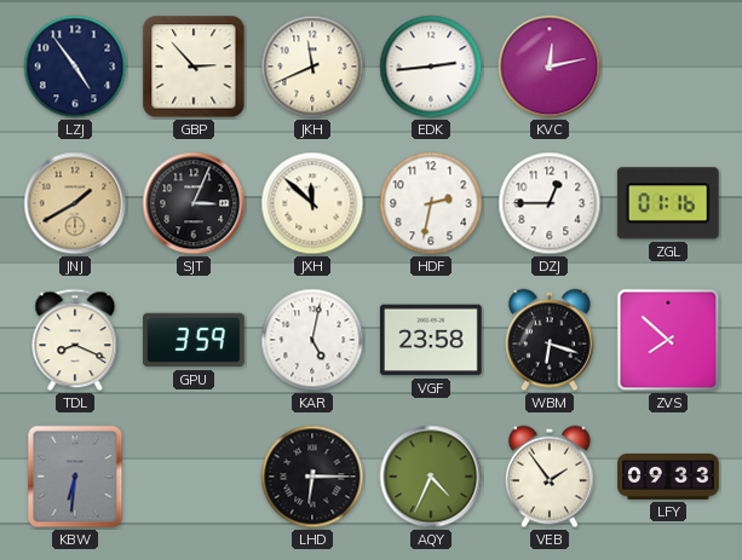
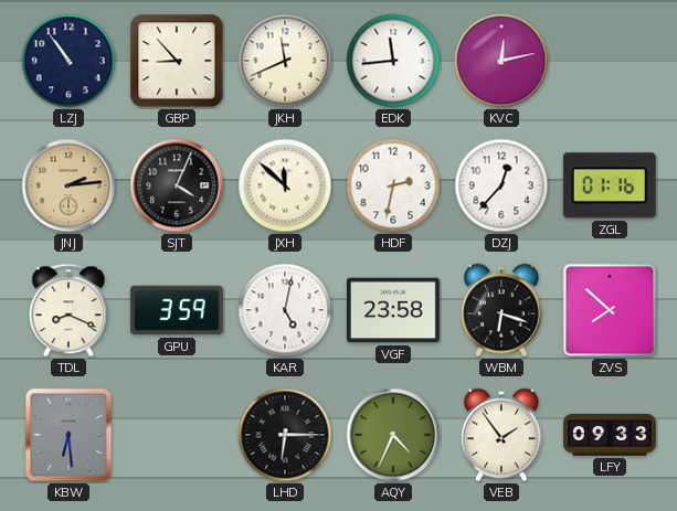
LZJ: 4:54 -> 10:54 (68, 61)
GBP: 2:53 -> 8:53 (177, 61)
EDK: 2:44 -> 11:44 (393, 61)
JNJ: 1:40 -> 2:14 (68, 185)
SJT: 3:04 -> 4:04 (177, 185)
DZJ: 12:45 -> 12:37 (501, 185)
KBW: 6:31 -> 6:29 (68, 435)
